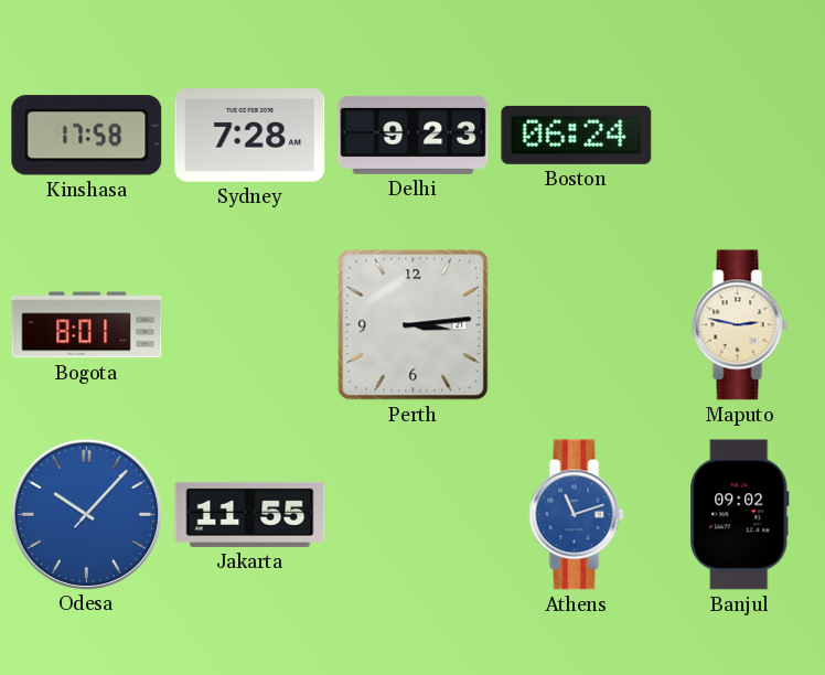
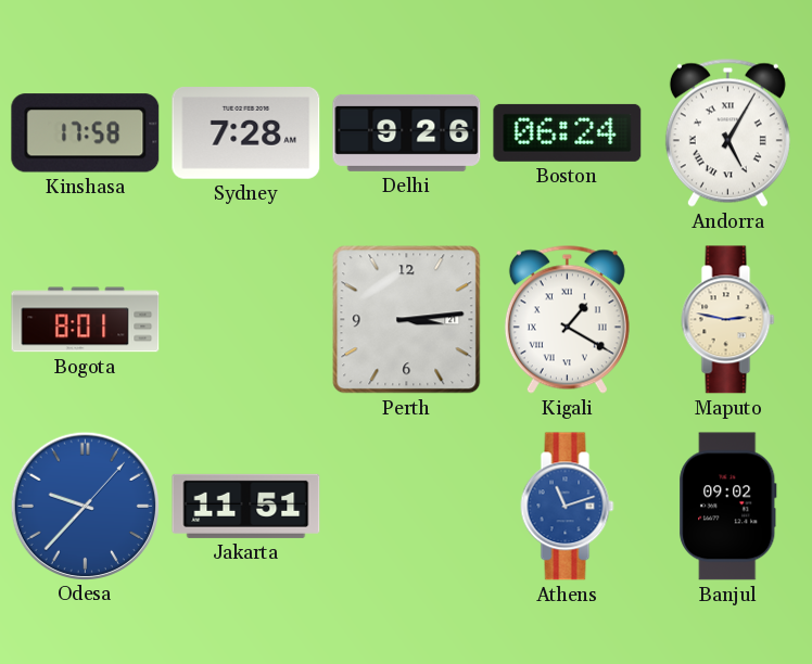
Delhi: 9:23 -> 9:26 (407, 132)
Andorra: none -> 5:05 (727, 132)
Kigali: none -> 1:20 (567, 319)
Odesa: 10:07 -> 9:37 (85, 506)
Jakarta: 11:55 -> 11:51 (246, 506)
